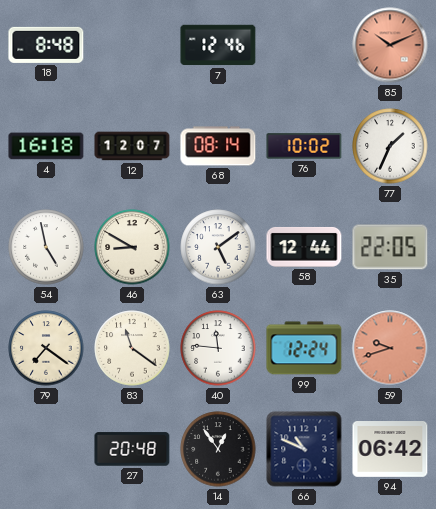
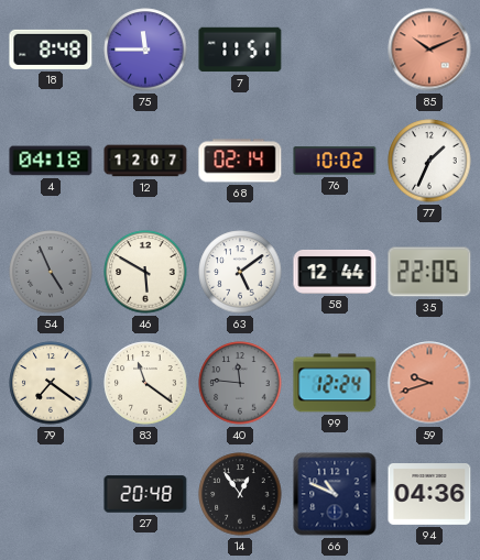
75: none -> 11:45 (145, 50)
7: 12:46 -> 11:51 (240, 50)
4: 16:18 -> 04:18 (51, 161)
68: 08:14 -> 02:14 (240, 161)
54: 4:58 -> 4:56 (51, 272)
54 dial: white -> grey (51, 272)
46: 8:50 -> 5:50 (145, 272)
40 dial: white -> grey (240, 383)
94: 06:42 -> 04:36 (429, 495)
